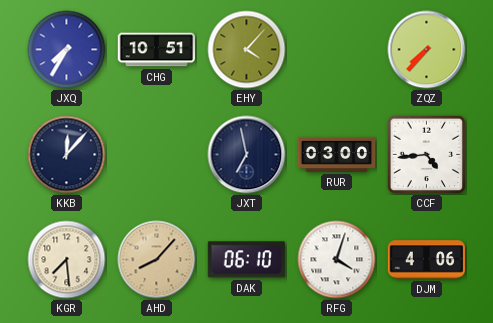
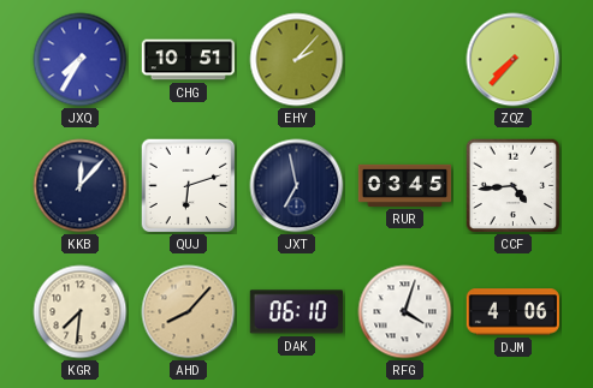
EHY: 4:07 -> 2:07 (297, 60)
QUJ: none -> 6:12 (189, 186)
RUR: 03:00 -> 03:45 (405, 185)
KGR: 7:29 -> 7:31 (81, 312)
